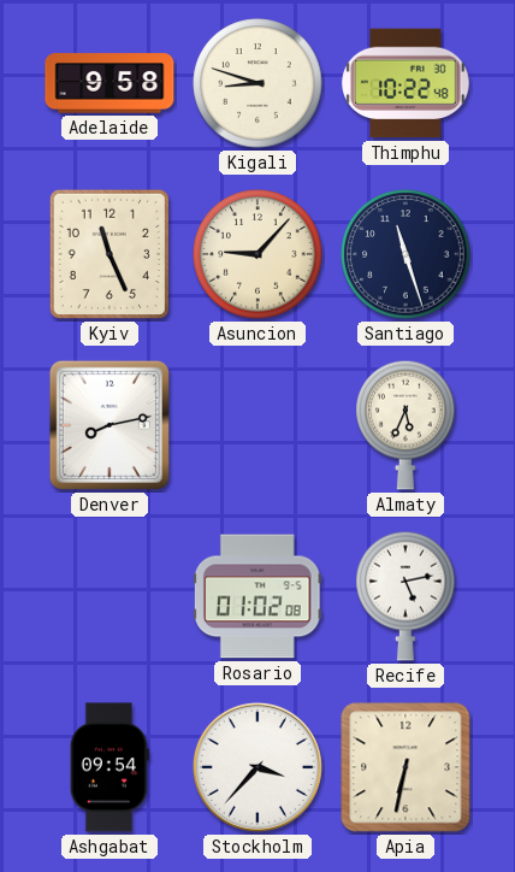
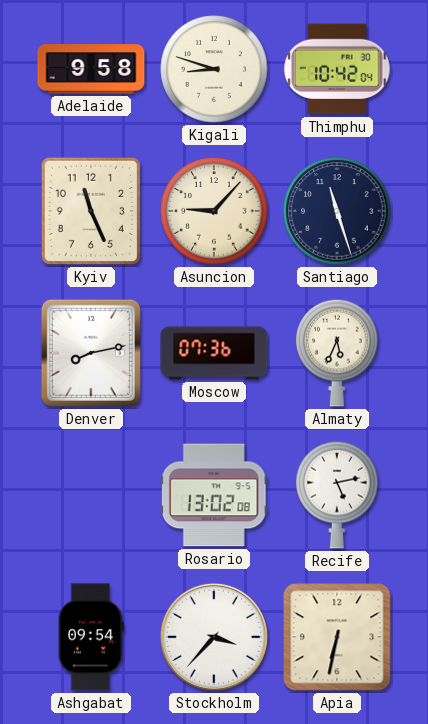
Thimphu: 10:22 -> 10:42 (337, 69)
Moscow: none -> 07:36 (214, 353)
Rosario: 01:02 -> 13:02 (214, 495)
